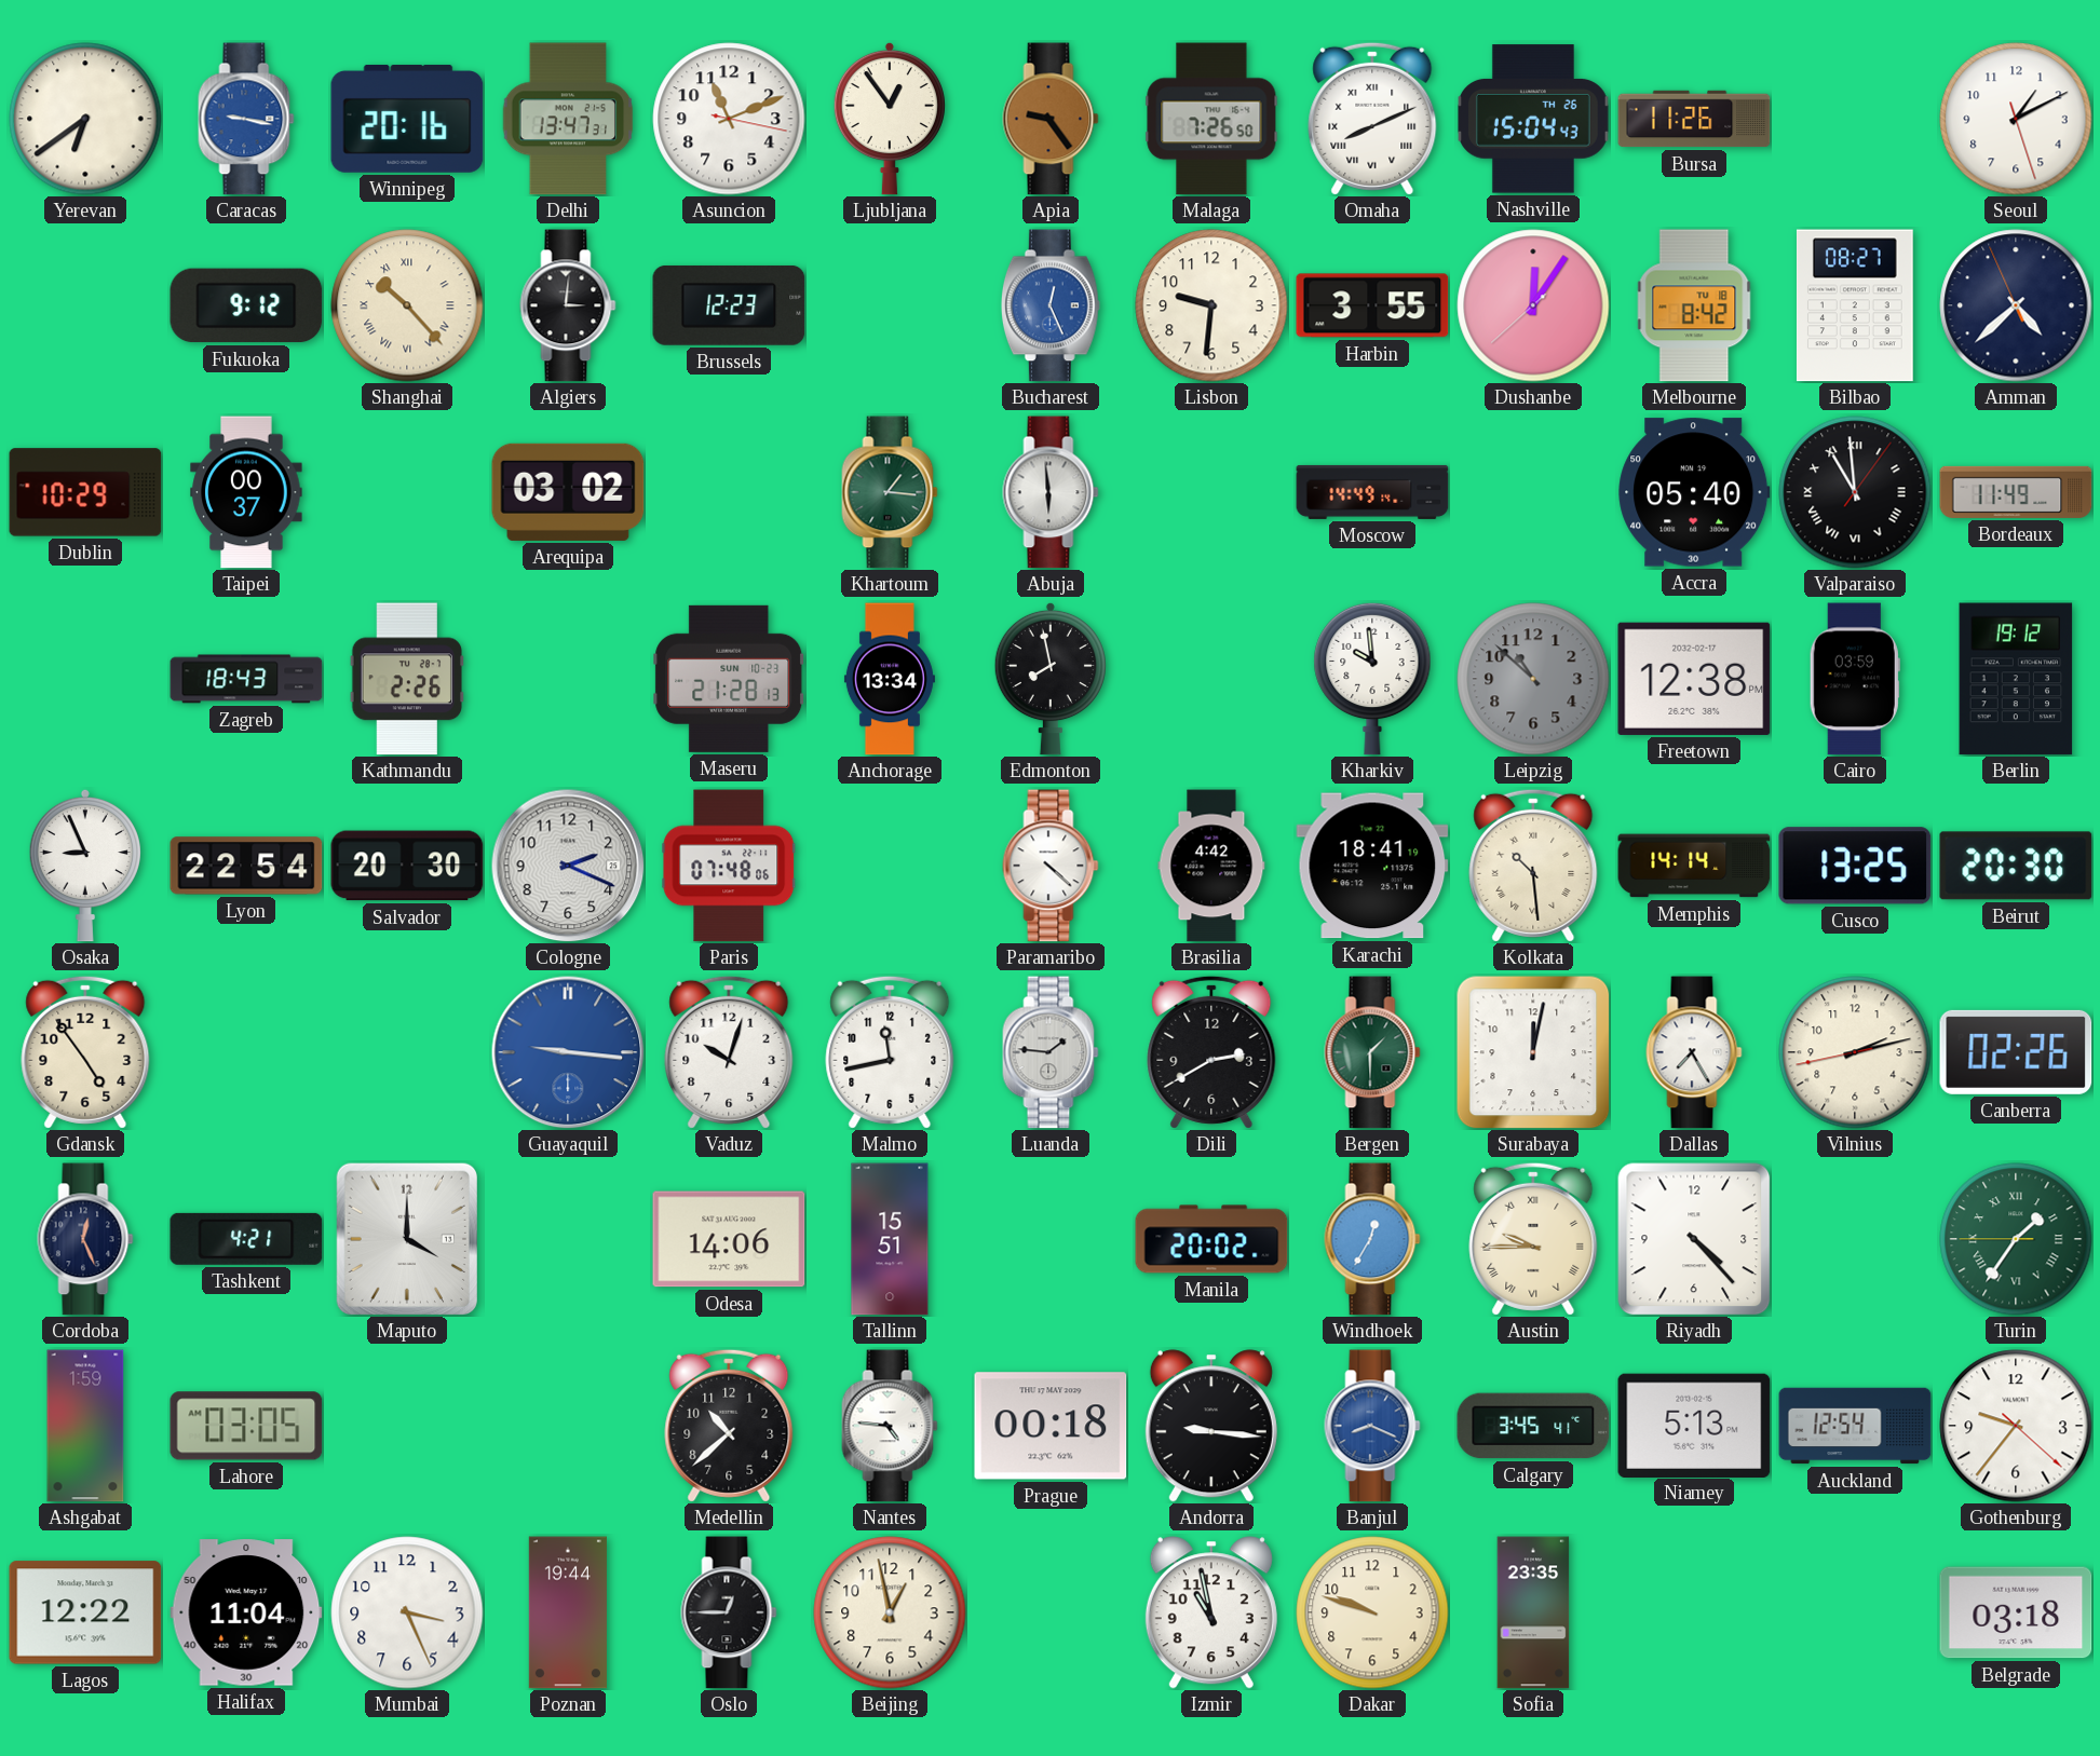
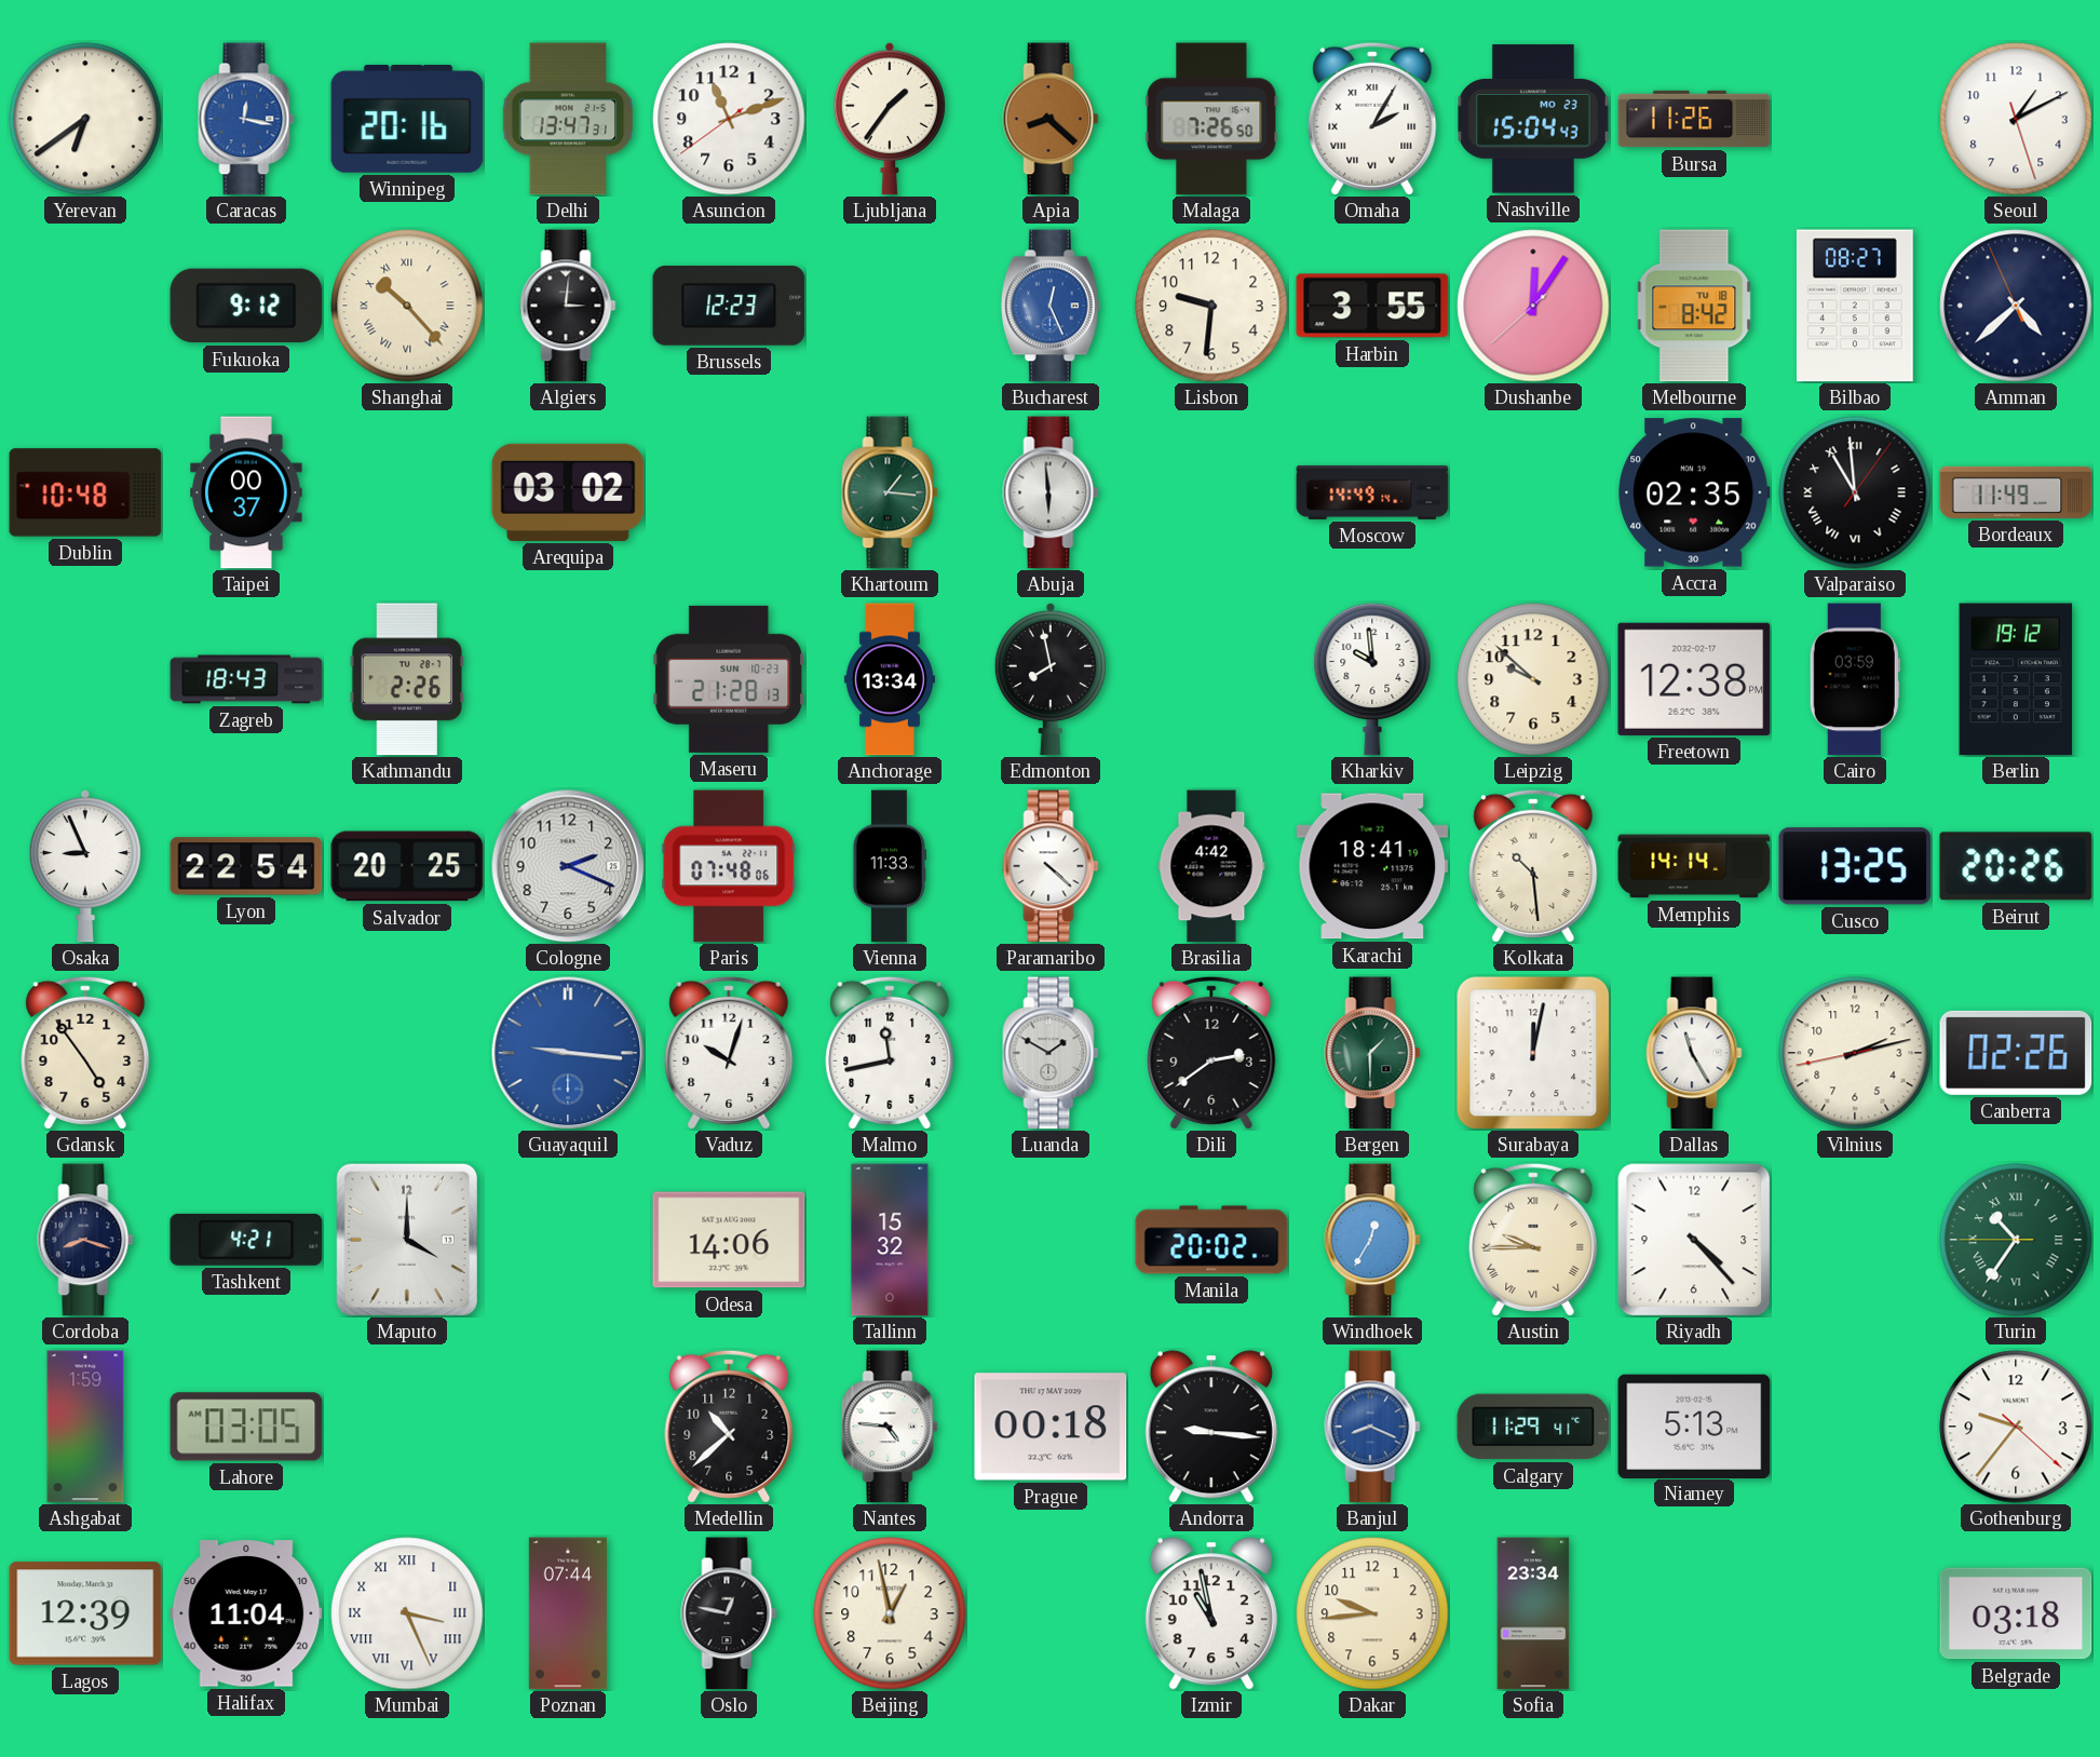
Caracas: 9:17 -> 12:17 (246, 119)
Asuncion: 11:11:17 -> 11:11:39 (729, 119)
Ljubljana: 12:54 -> 1:36 (890, 119)
Apia: 9:24 -> 8:22 (1051, 119)
Omaha: 8:11 -> 2:05 (1372, 119)
Nashville date: TH 26 -> MO 23 (1534, 119)
Dublin: 10:29 -> 10:48 (85, 492)
Accra: 05:40 -> 02:35 (1694, 492)
Leipzig: 10:52 -> 9:52 (1533, 679)
Leipzig dial: grey -> cream (1533, 679)
Salvador: 20:30 -> 20:25 (407, 866)
Vienna: none -> 11:33 (889, 866)
Beirut: 20:30 -> 20:26 (2016, 866)
Luanda: 1:46 -> 1:50 (1051, 1053)
Dili: 2:40 -> 2:39 (1211, 1053)
Dallas: 7:25 -> 11:25 (1694, 1053)
Cordoba: 12:26 -> 8:18 (85, 1240)
Tallinn: 15:51 -> 15:32 (890, 1240)
Turin: 1:35 -> 10:35 (2016, 1240)
Calgary: 3:45 -> 11:29 (1533, 1427)
Auckland: 12:54 -> none (1855, 1426)
Lagos: 12:22 -> 12:39 (85, 1613)
Mumbai numerals: Arabic -> Roman (407, 1613)
Poznan: 19:44 -> 07:44 (568, 1613)
Oslo: 12:45 -> 12:47 (729, 1613)
Dakar: 9:48 -> 9:44 (1372, 1613)
Sofia: 23:35 -> 23:34 (1533, 1613)
